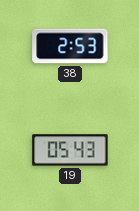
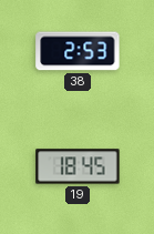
19: 05:43 -> 18:45 (78, 166)
